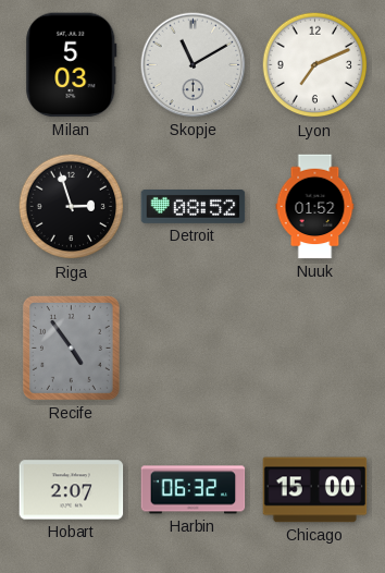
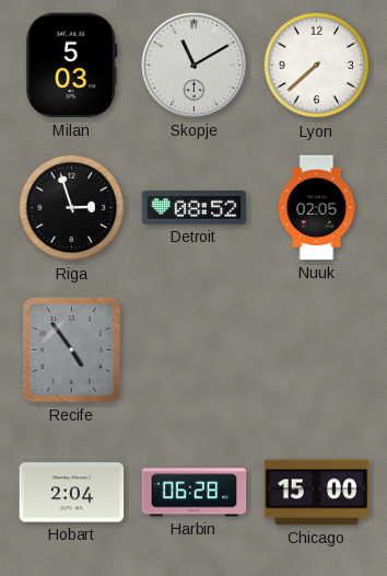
Lyon: 7:11 -> 7:38 (317, 66)
Nuuk: 01:52 -> 02:05 (317, 208)
Hobart: 2:07 -> 2:04 (72, 493)
Harbin: 06:32 -> 06:28 (195, 493)
